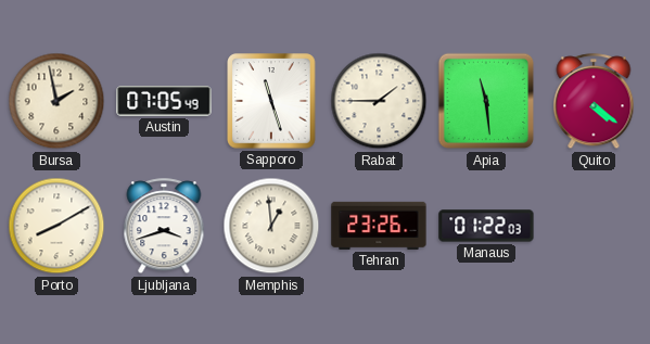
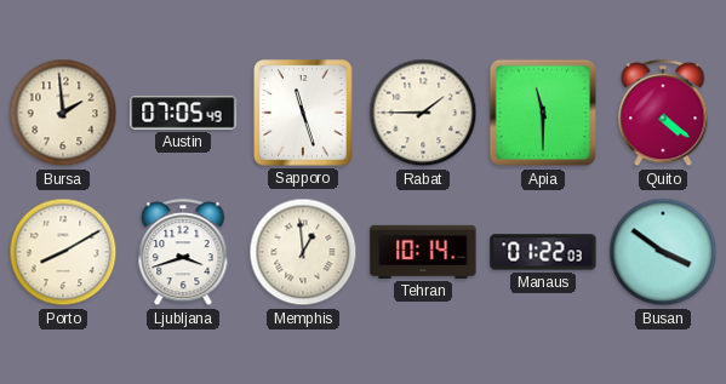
Bursa: 1:58 -> 1:59 (63, 113)
Apia: 11:29 -> 11:30 (543, 113)
Tehran: 23:26 -> 10:14 (423, 252)
Busan: none -> 3:51 (663, 252)
